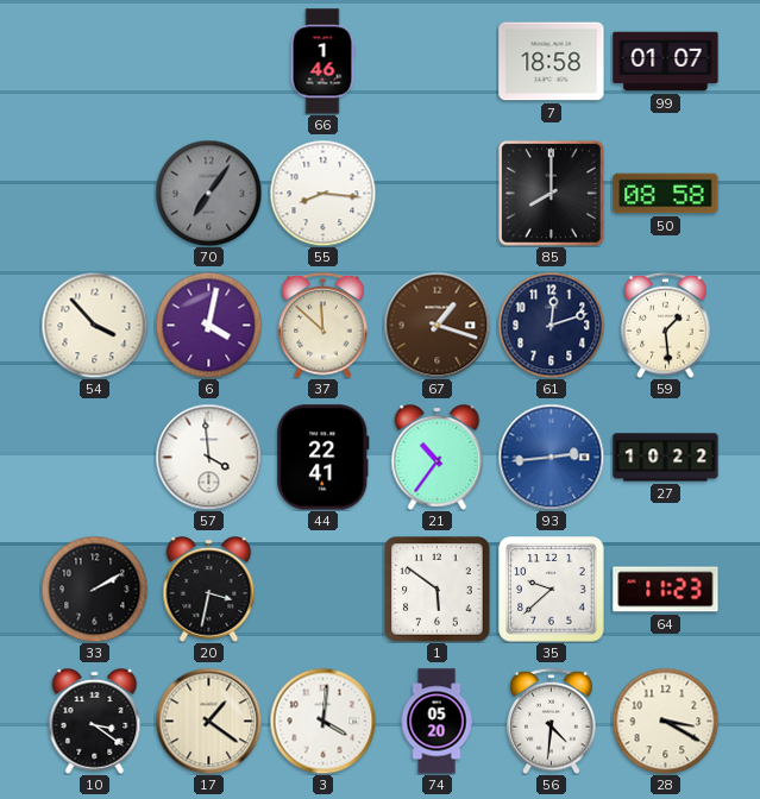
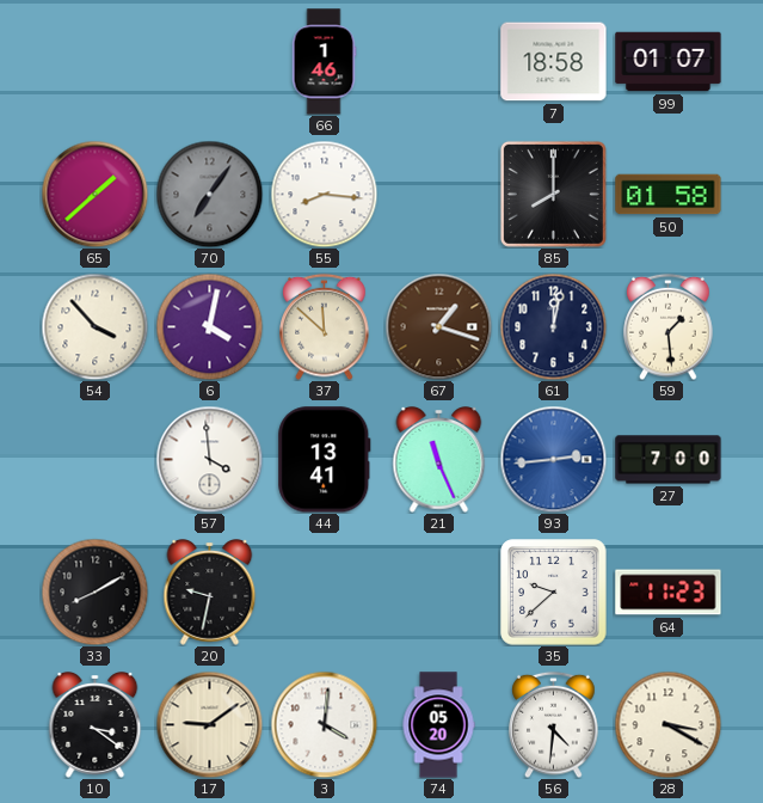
65: none -> 1:38 (94, 194)
50: 08:58 -> 01:58 (669, 195)
61: 12:12 -> 12:02 (553, 326)
44: 22:41 -> 13:41 (325, 460)
21: 10:36 -> 11:26 (439, 460)
27: 10:22 -> 7:00 (669, 460)
33: 2:10 -> 8:10 (94, 591)
20: 3:32 -> 9:32 (210, 593)
1: 5:51 -> none (438, 590)
17: 1:21 -> 9:09 (209, 724)
